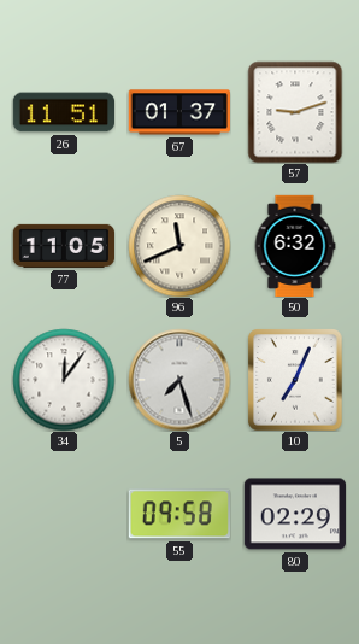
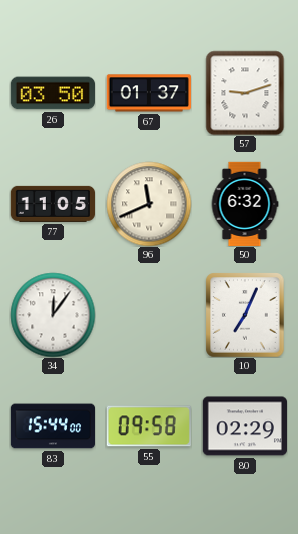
26: 11:51 -> 03:50 (52, 93)
5: 7:27 -> none (179, 380)
83: none -> 15:44 (52, 426)
